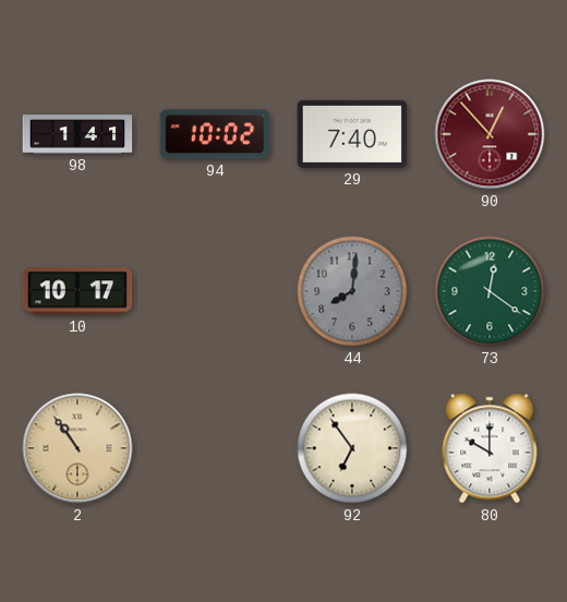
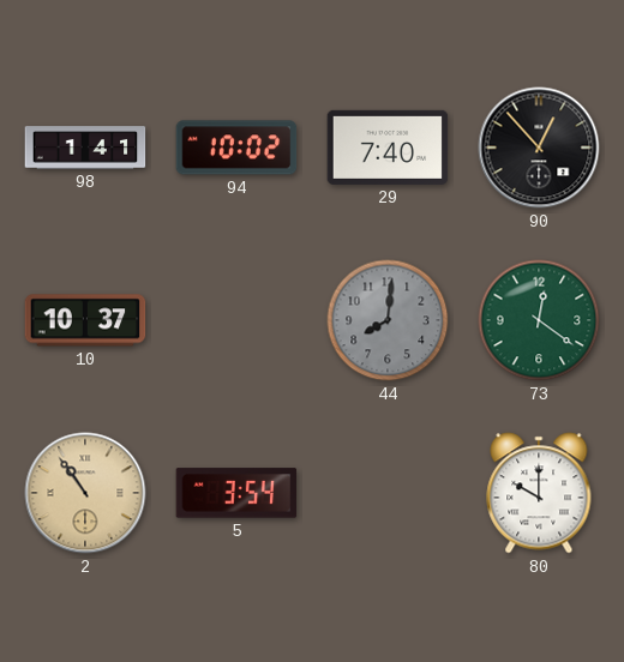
90 dial: burgundy -> black (539, 148)
10: 10:17 -> 10:37 (85, 320)
5: none -> 3:54 (236, 493)
92: 6:54 -> none (352, 448)
